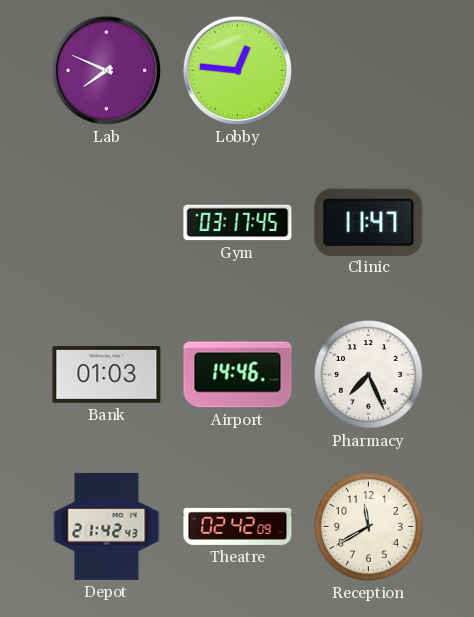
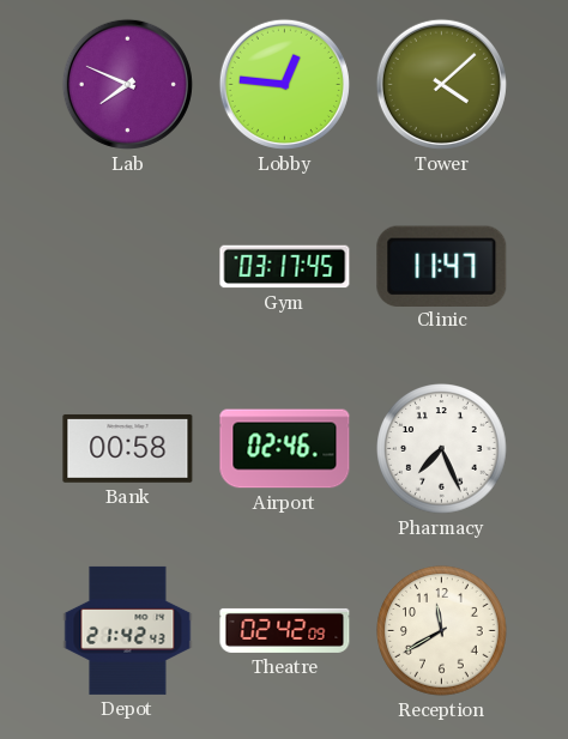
Tower: none -> 4:08 (441, 84)
Bank: 01:03 -> 00:58 (128, 448)
Airport: 14:46 -> 02:46 (285, 449)
